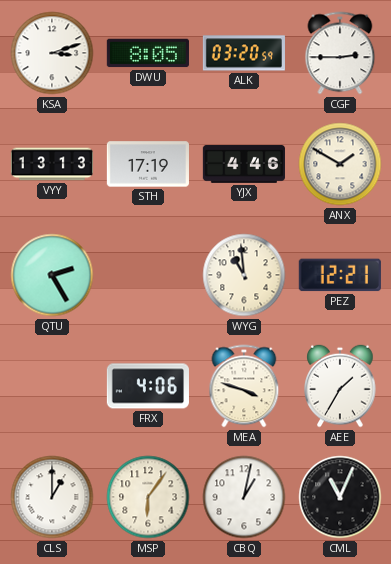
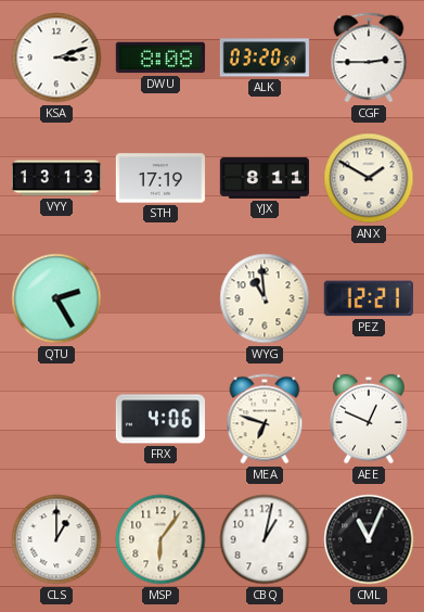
DWU: 8:05 -> 8:08 (160, 58)
YJX: 4:46 -> 8:11 (265, 178)
MEA: 3:48 -> 6:48 (265, 419)
AEE: 1:35 -> 12:49 (369, 419)
